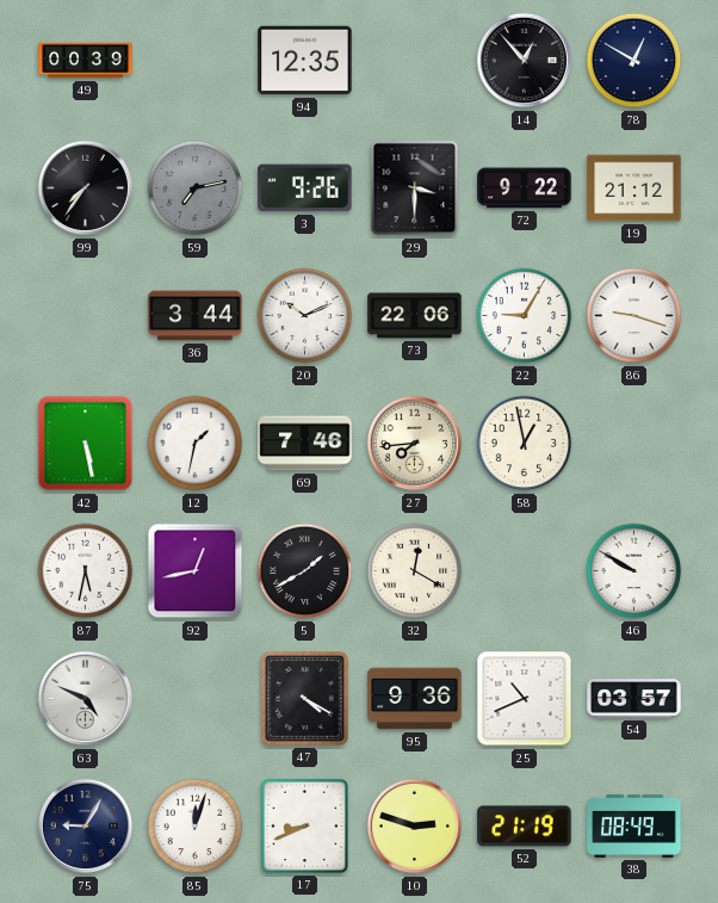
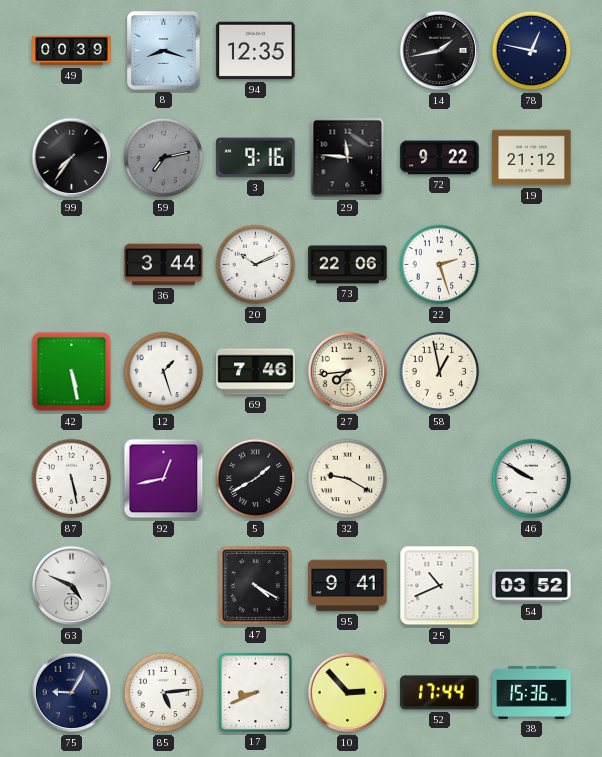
8: none -> 8:18 (164, 51)
14: 12:53 -> 1:43 (440, 51)
78: 12:50 -> 12:47 (532, 51)
3: 9:26 -> 9:16 (256, 158)
29: 3:30 -> 11:46 (348, 158)
22: 9:05 -> 2:27 (440, 265)
86: 9:18 -> none (635, 316)
12: 1:32 -> 1:27 (164, 372)
87: 5:32 -> 5:28 (72, 479)
32: 12:20 -> 9:20 (348, 479)
95: 9:36 -> 9:41 (348, 586)
54: 03:57 -> 03:52 (532, 586)
85: 12:03 -> 5:14 (164, 693)
10: 2:48 -> 2:53 (348, 693)
52: 21:19 -> 17:44 (440, 693)
38: 08:49 -> 15:36 (532, 692)
